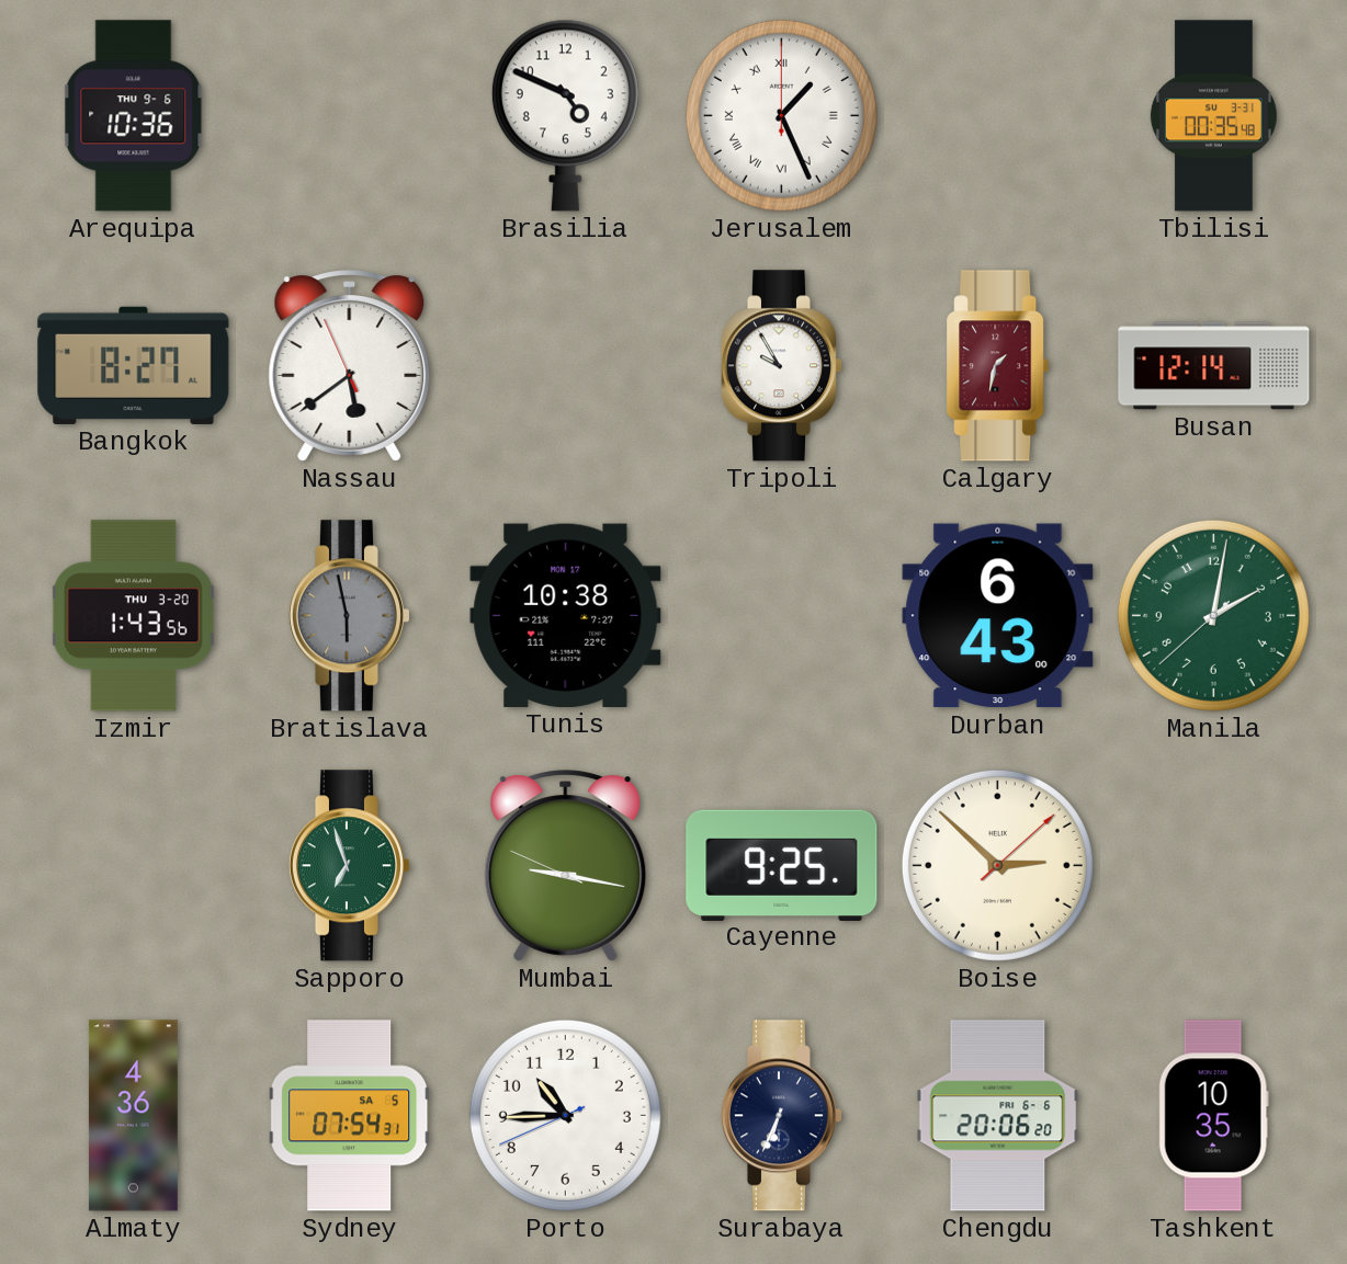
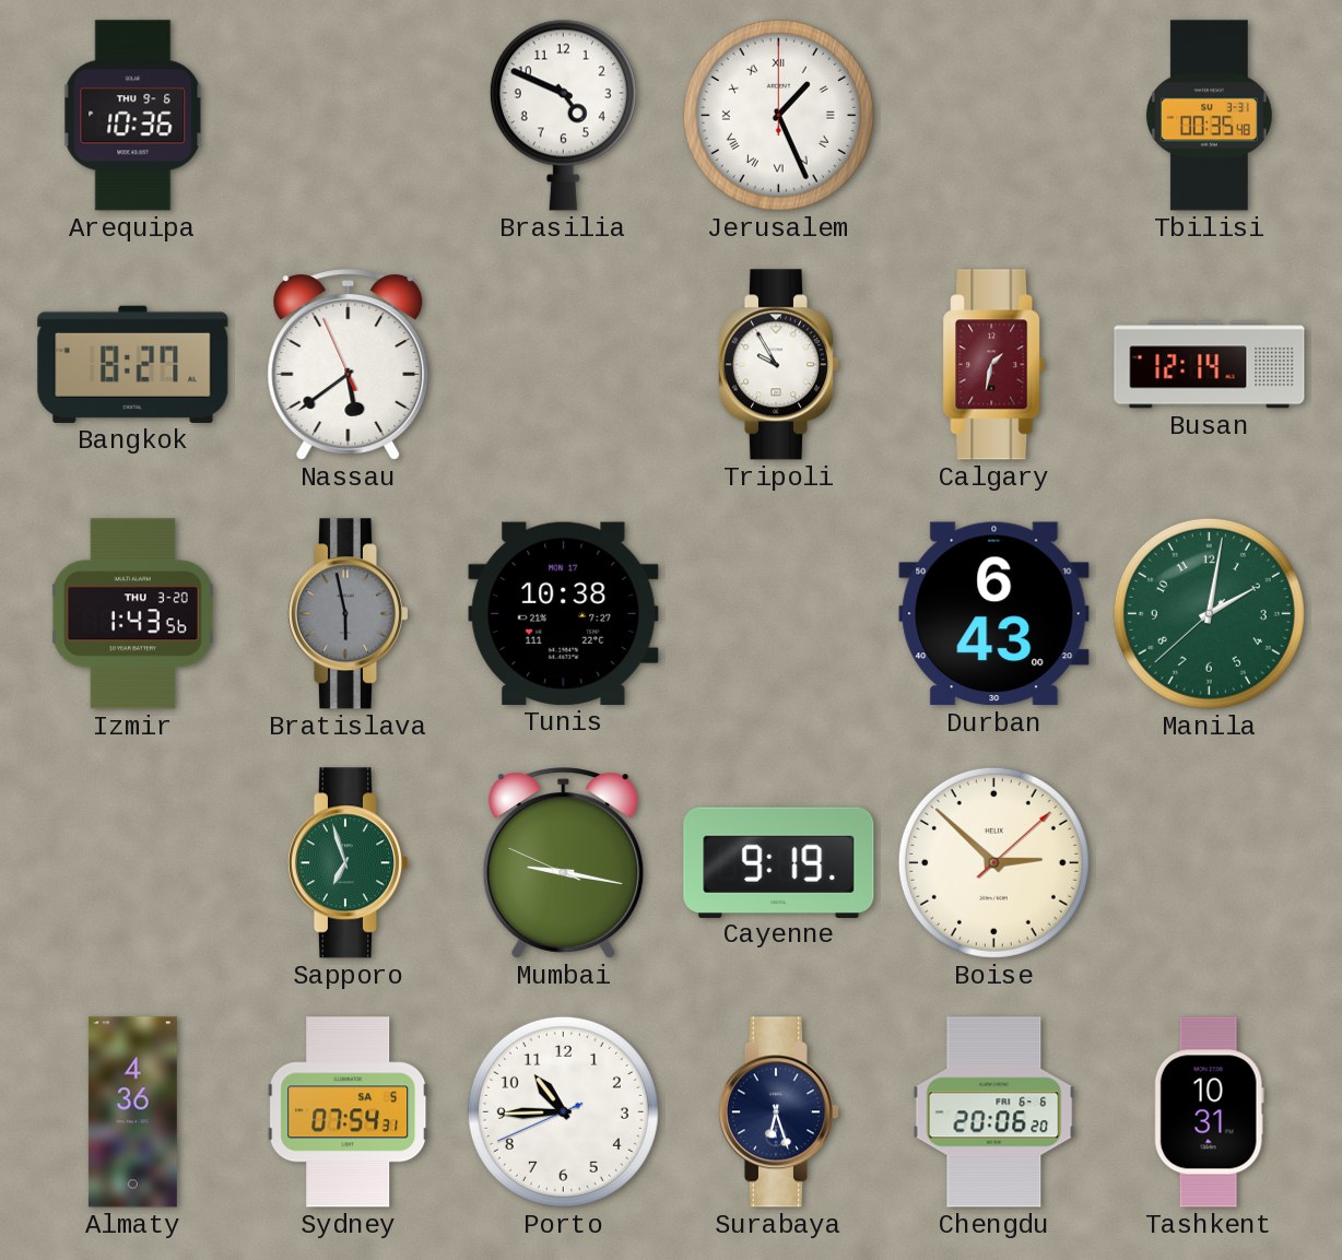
Cayenne: 9:25 -> 9:19 (779, 862)
Surabaya: 6:34 -> 6:27 (778, 1112)
Tashkent: 10:35 -> 10:31 (1209, 1112)
